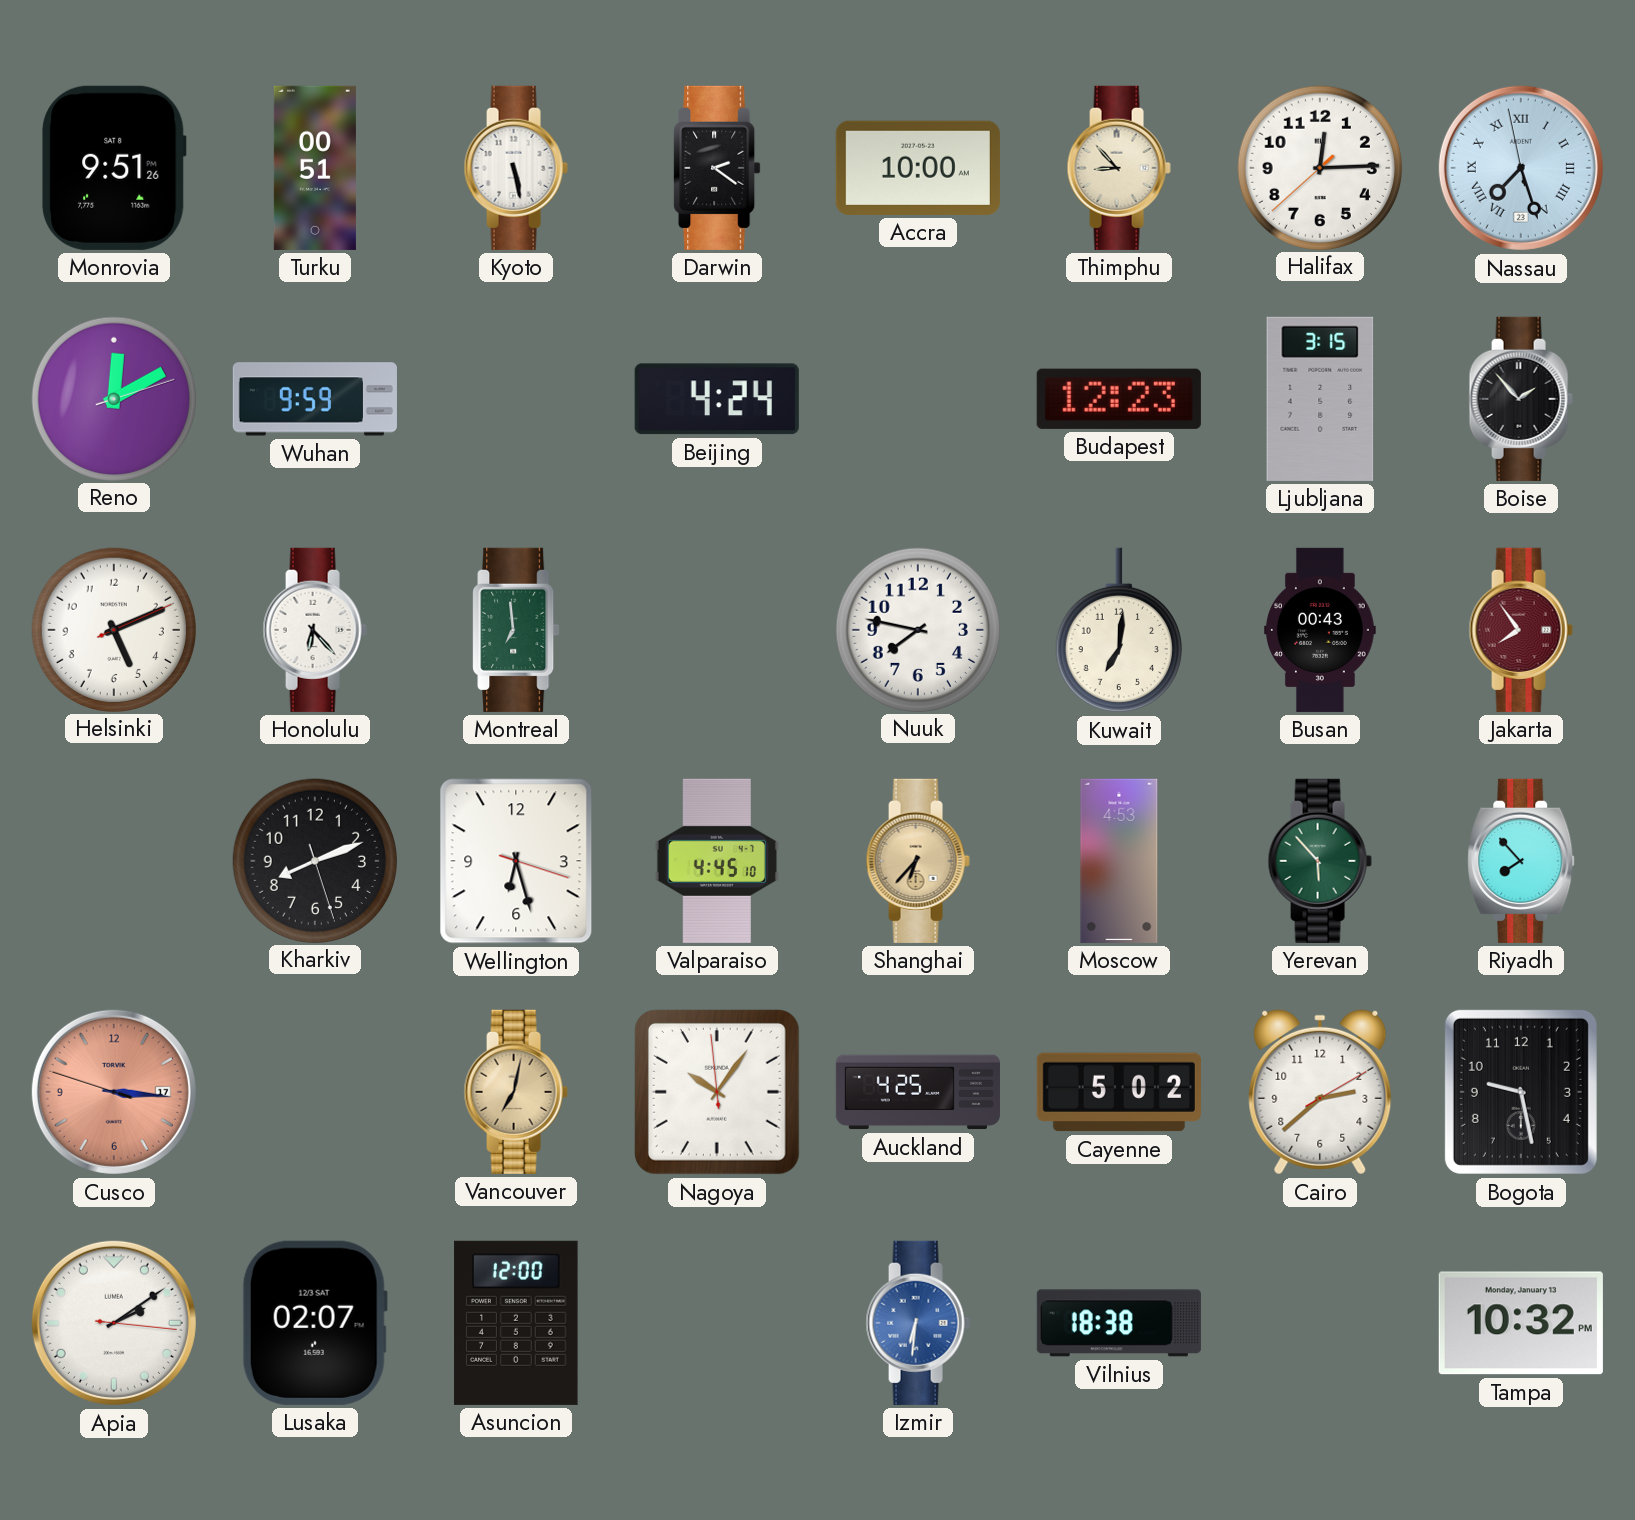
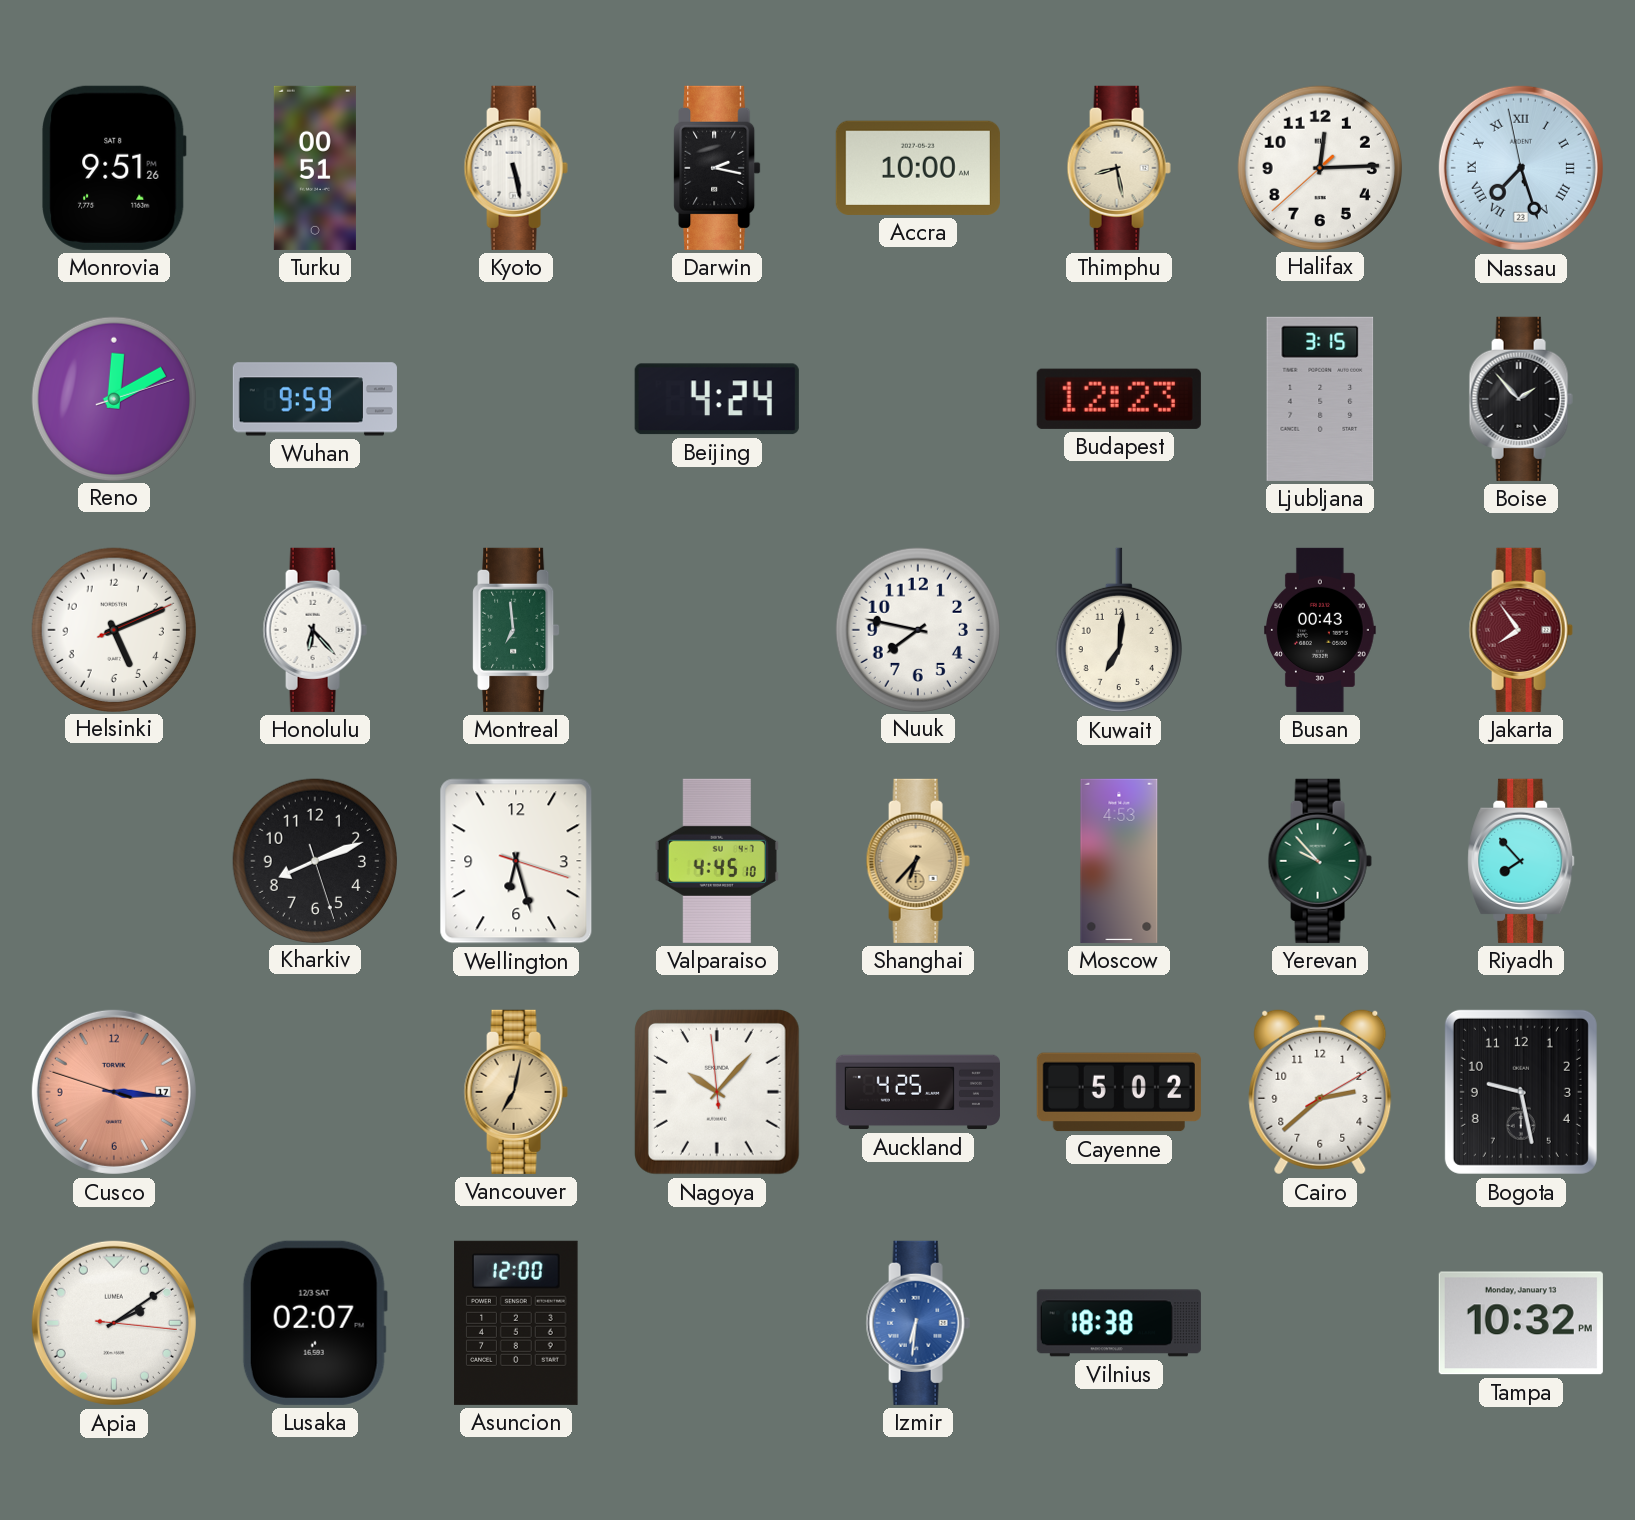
Darwin: 2:21 -> 2:17 (717, 168)
Thimphu: 8:53 -> 8:28 (1119, 168)
Yerevan: 5:53 -> 9:53 (1320, 861)
Nagoya: 10:05 -> 10:06 (717, 1092)
